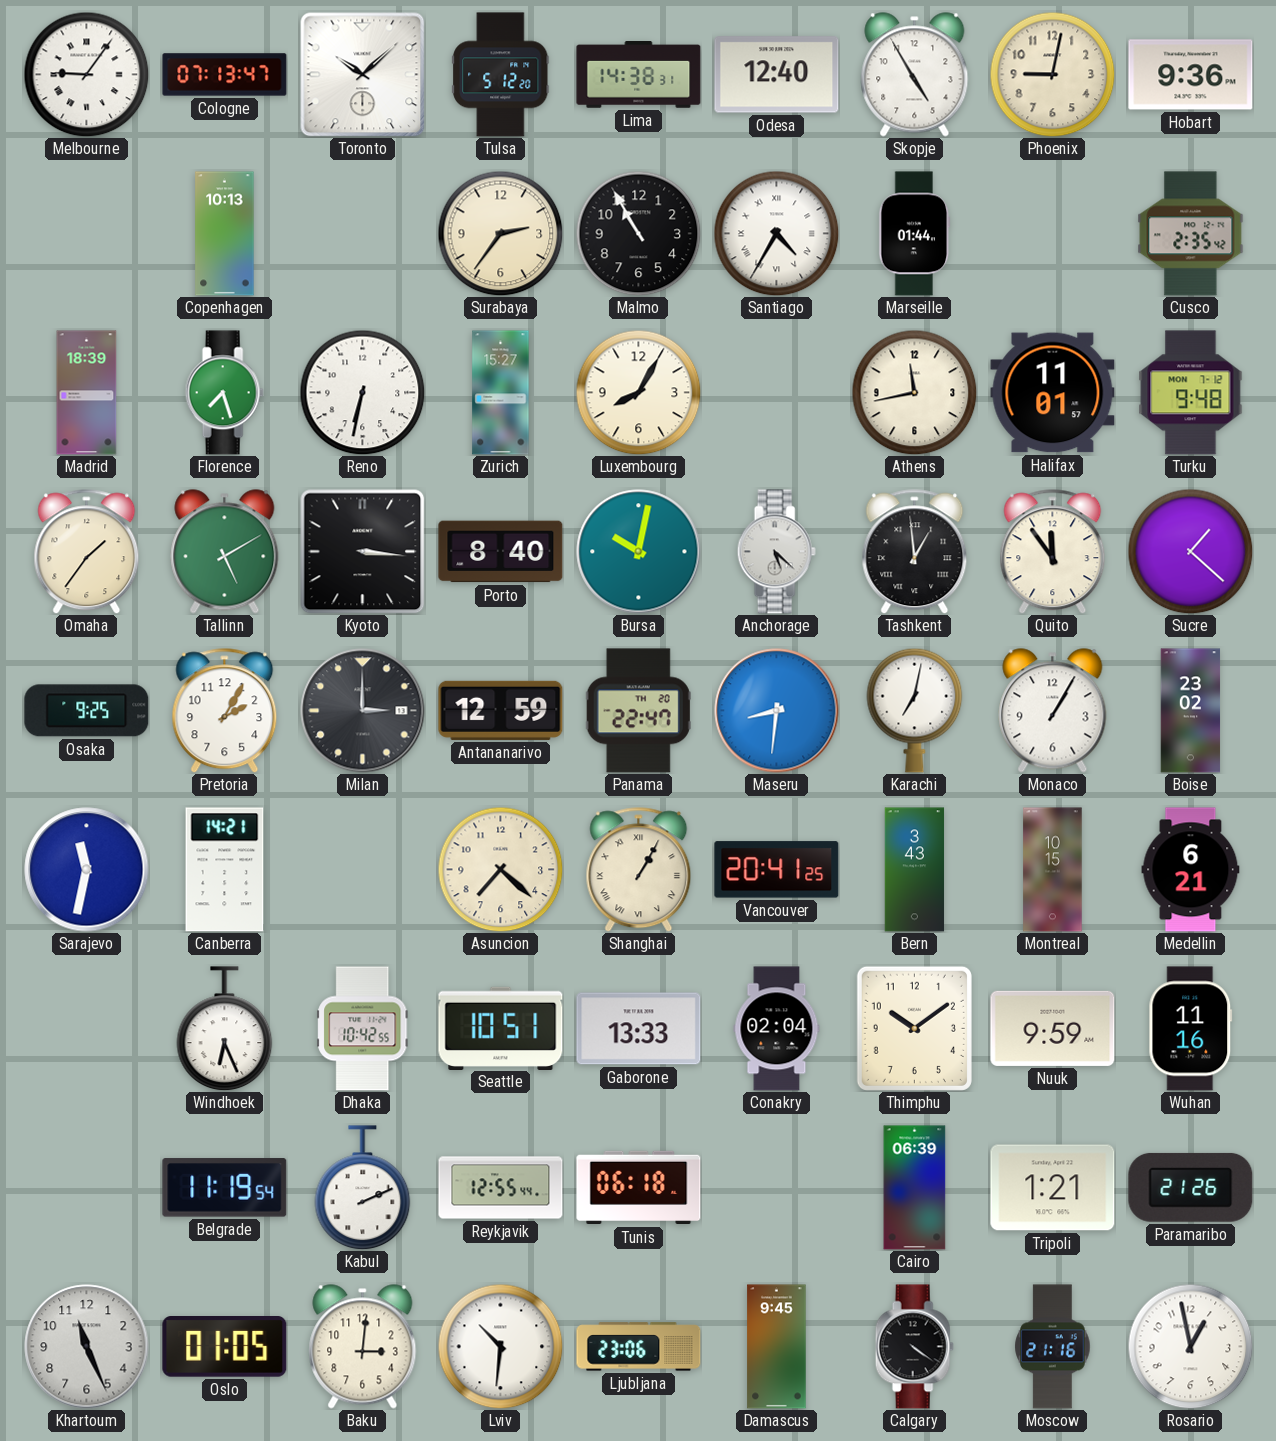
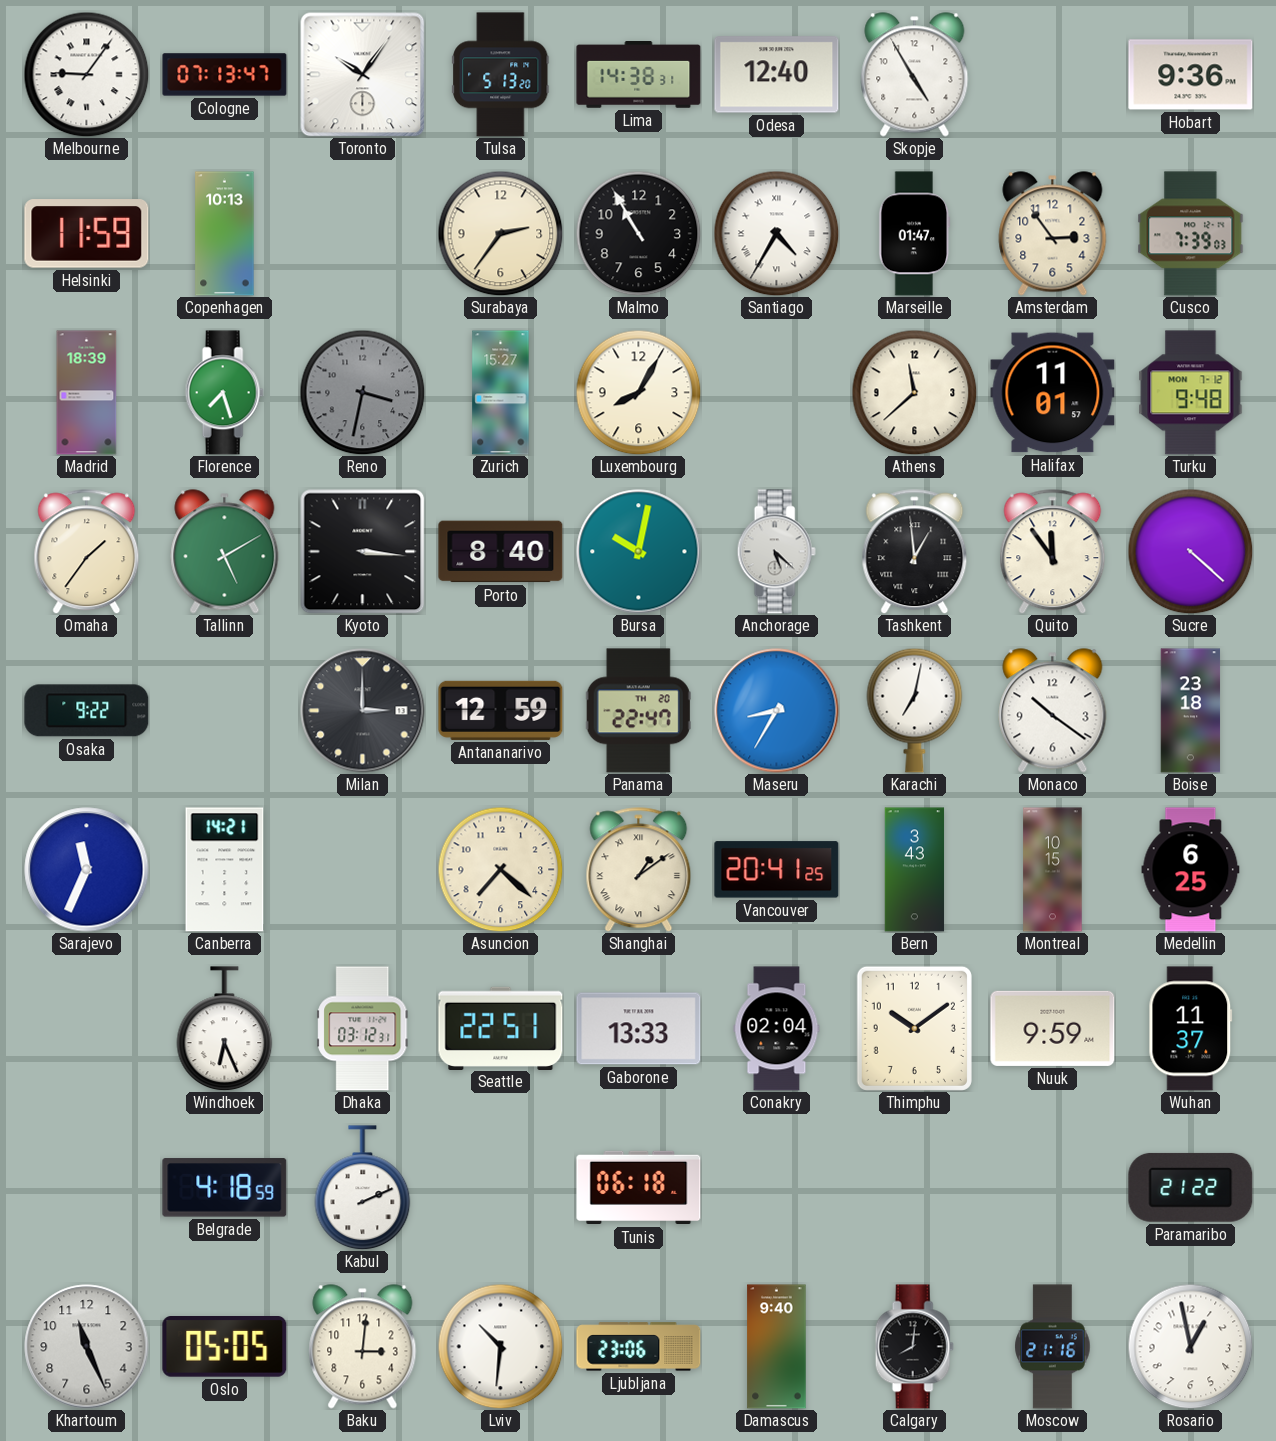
Toronto: 10:08 -> 10:06 (362, 74)
Tulsa: 5:12 -> 5:13 (501, 75)
Phoenix: 9:02 -> none (1052, 74)
Helsinki: none -> 11:59 (87, 234)
Marseille: 01:44 -> 01:47 (915, 234)
Amsterdam: none -> 2:54 (1053, 234)
Cusco: 2:35 -> 7:39 (1191, 234)
Reno: 6:32 -> 3:32 (362, 392)
Reno dial: white -> grey (362, 392)
Athens: 11:43 -> 11:38 (914, 392)
Sucre: 1:22 -> 4:22 (1190, 551)
Osaka: 9:25 -> 9:22 (87, 711)
Pretoria: 2:05 -> none (225, 711)
Maseru: 8:31 -> 8:35 (777, 711)
Monaco: 1:05 -> 10:21 (1053, 711)
Boise: 23:02 -> 23:18 (1191, 711)
Sarajevo: 11:32 -> 11:34 (87, 870)
Shanghai: 1:05 -> 1:09 (639, 870)
Medellin: 6:21 -> 6:25 (1191, 870)
Dhaka: 10:42 -> 03:12 (363, 1029)
Seattle: 10:51 -> 22:51 (501, 1028)
Wuhan: 11:16 -> 11:37 (1191, 1029)
Belgrade: 11:19 -> 4:18 (225, 1188)
Reykjavik: 12:55 -> none (501, 1188)
Cairo: 06:39 -> none (915, 1188)
Tripoli: 1:21 -> none (1053, 1188)
Paramaribo: 21:26 -> 21:22 (1191, 1187)
Oslo: 01:05 -> 05:05 (225, 1347)
Damascus: 9:45 -> 9:40 (777, 1347)
Calgary: 4:21 -> 8:01 (914, 1347)
